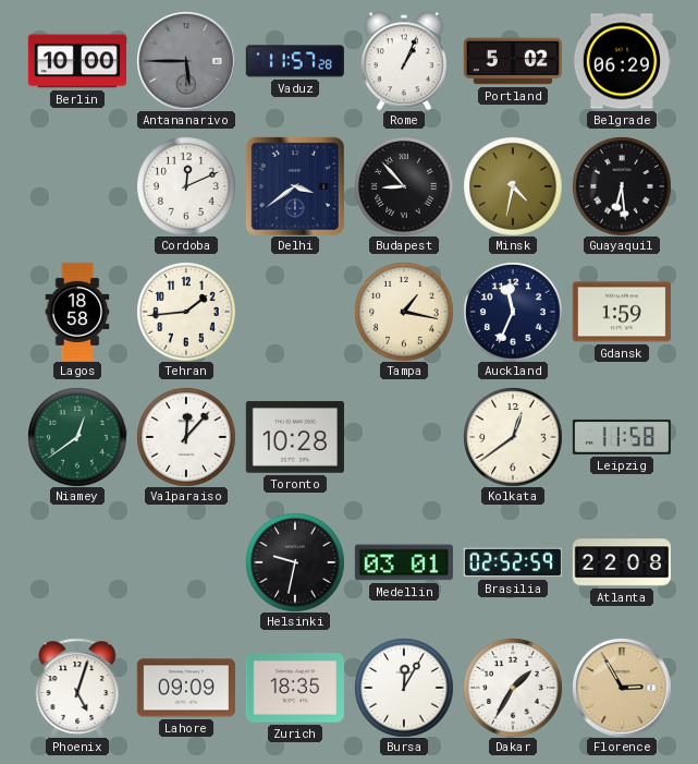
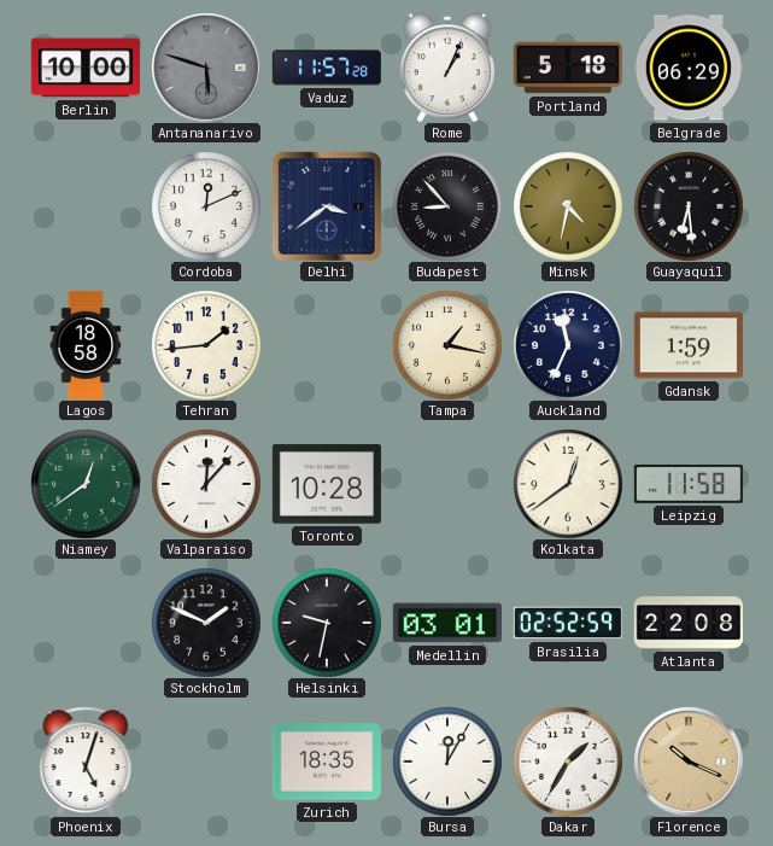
Antananarivo: 5:45 -> 5:48 (206, 68)
Portland: 5:02 -> 5:18 (568, 68)
Stockholm: none -> 1:49 (206, 623)
Lahore: 09:09 -> none (186, 688)
Florence: 2:55 -> 10:19 (689, 762)
